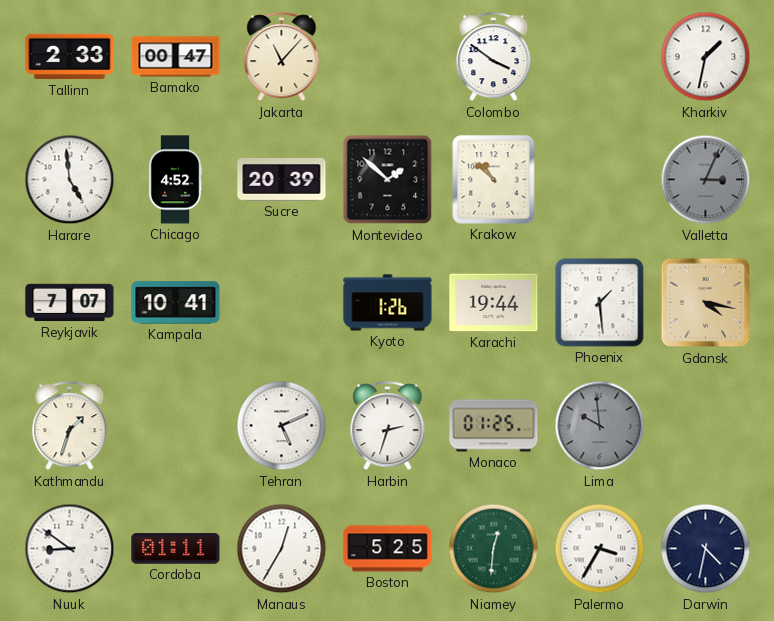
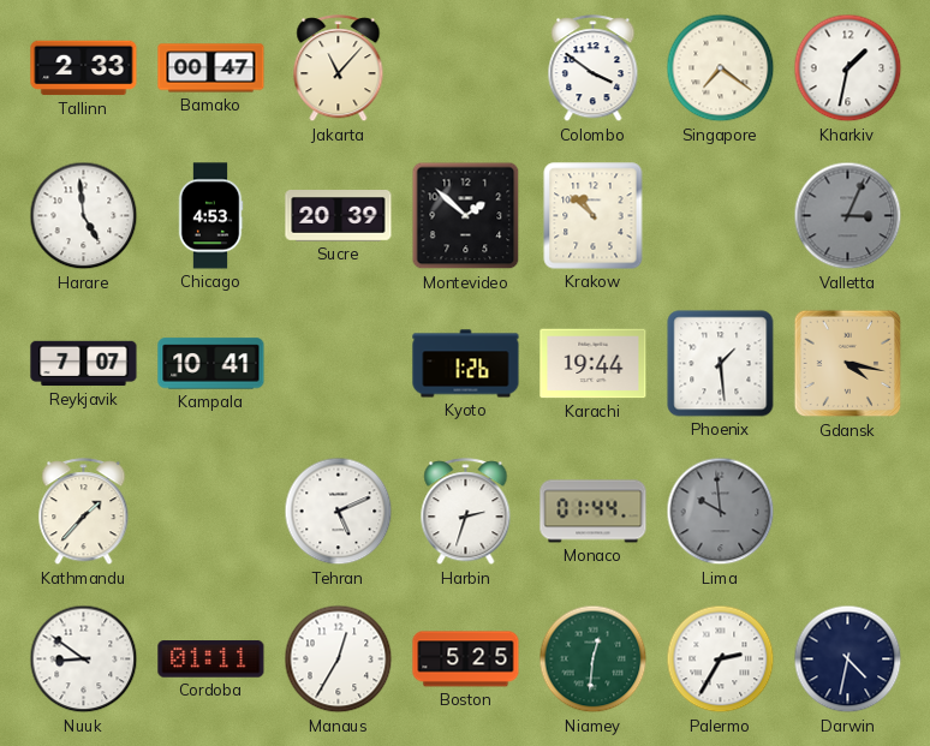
Singapore: none -> 7:21 (721, 68)
Chicago: 4:52 -> 4:53 (210, 216)
Kathmandu: 1:33 -> 1:37 (84, 512)
Monaco: 01:25 -> 01:44 (594, 512)
Palermo: 3:35 -> 2:35 (721, 660)
